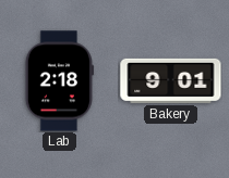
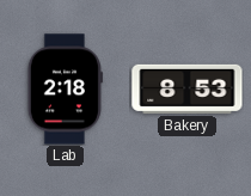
Bakery: 9:01 -> 8:53 (188, 88)
